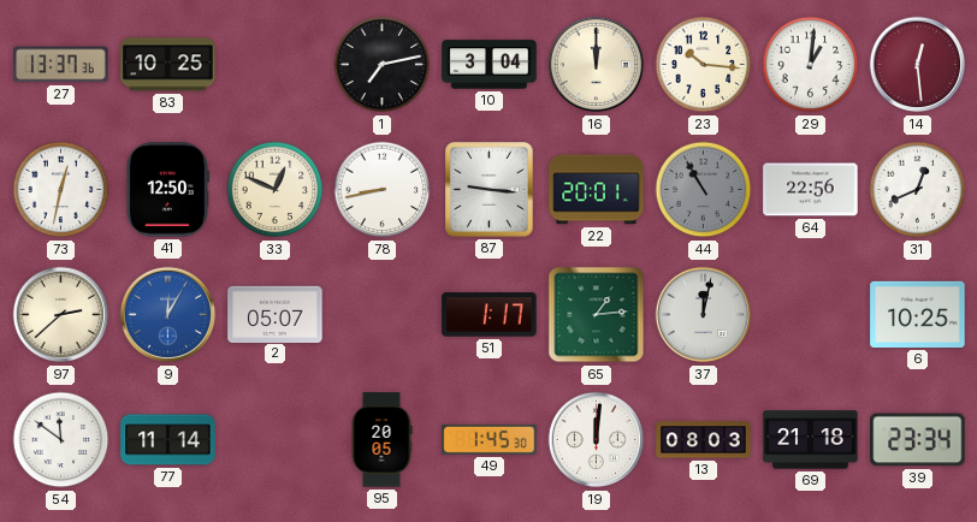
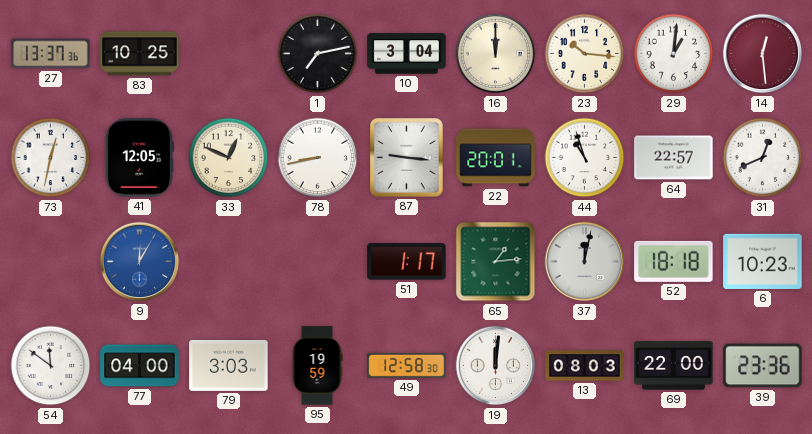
41: 12:50 -> 12:05 (139, 158)
44: 10:55 -> 10:57 (585, 158)
44 dial: grey -> white (585, 158)
64: 22:56 -> 22:57 (674, 158)
97: 2:38 -> none (61, 315)
2: 05:07 -> none (276, 314)
52: none -> 18:18 (674, 261)
6: 10:25 -> 10:23 (763, 261)
77: 11:14 -> 04:00 (140, 366)
79: none -> 3:03 (229, 365)
95: 20:05 -> 19:59 (317, 366)
49: 1:45 -> 12:58 (407, 365)
69: 21:18 -> 22:00 (674, 366)
39: 23:34 -> 23:36 (763, 366)
